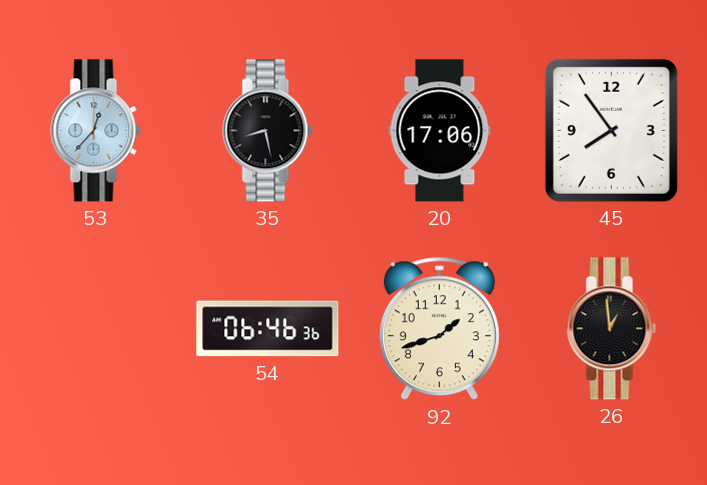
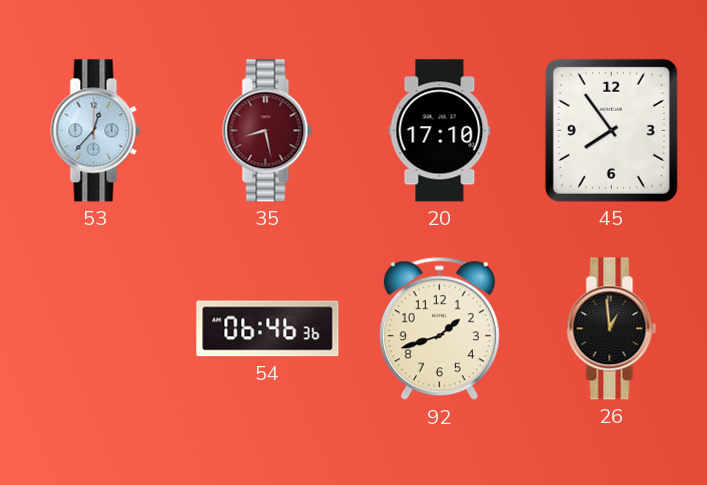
35 dial: black -> burgundy (268, 131)
20: 17:06 -> 17:10 (440, 131)
